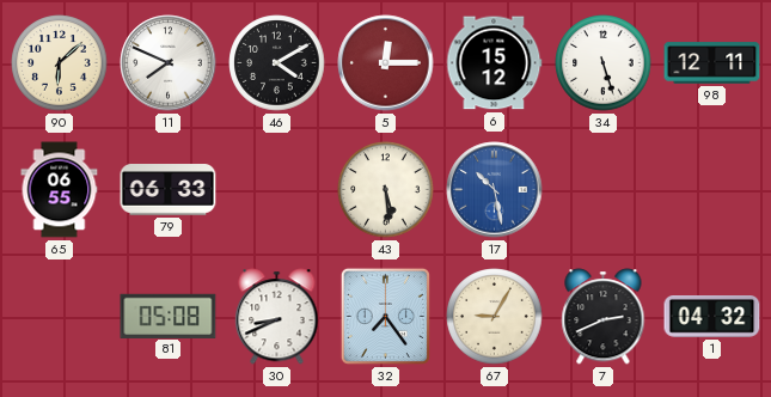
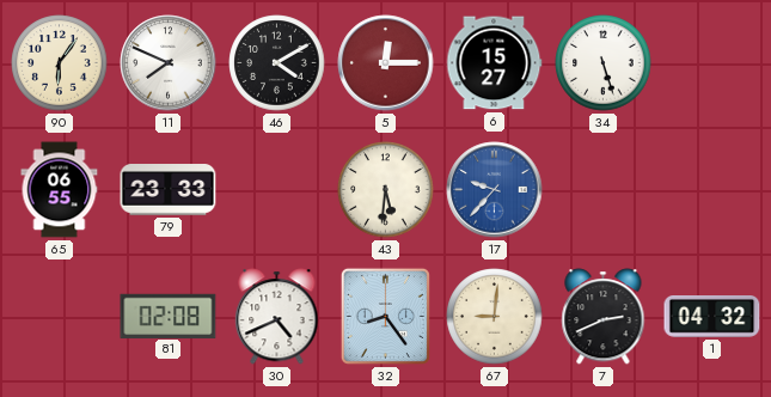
90: 6:08 -> 6:06 (60, 63)
6: 15:12 -> 15:27 (494, 63)
98: 12:11 -> none (712, 63)
79: 06:33 -> 23:33 (169, 190)
43: 5:29 -> 5:31 (386, 190)
17: 10:28 -> 9:37 (495, 190)
81: 05:08 -> 02:08 (169, 316)
30: 8:41 -> 4:41 (277, 317)
32: 7:24 -> 8:24 (385, 316)
67: 9:05 -> 9:01 (495, 317)
